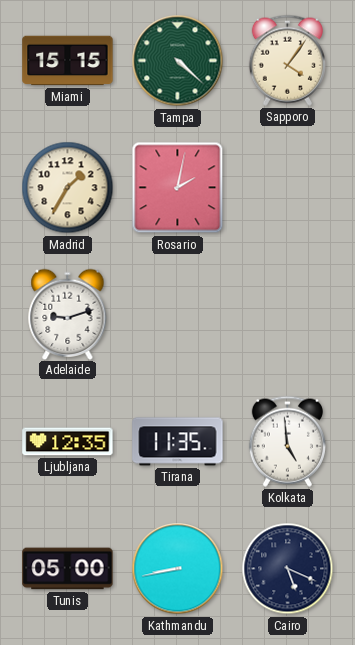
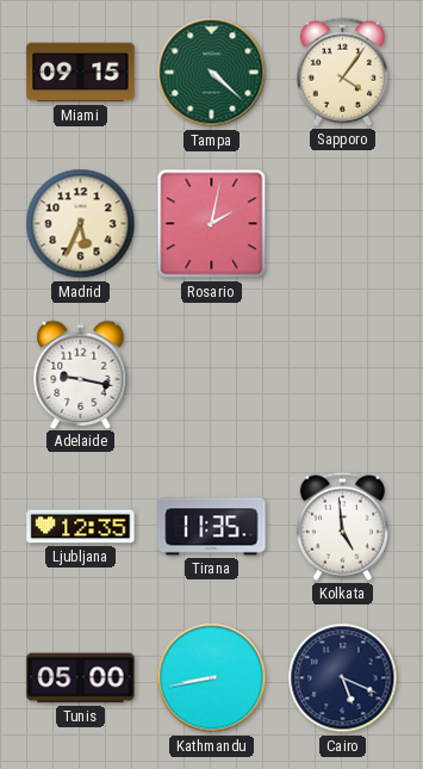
Miami: 15:15 -> 09:15 (81, 73)
Madrid: 1:35 -> 5:34 (81, 224)
Adelaide: 9:12 -> 9:17 (81, 374)
